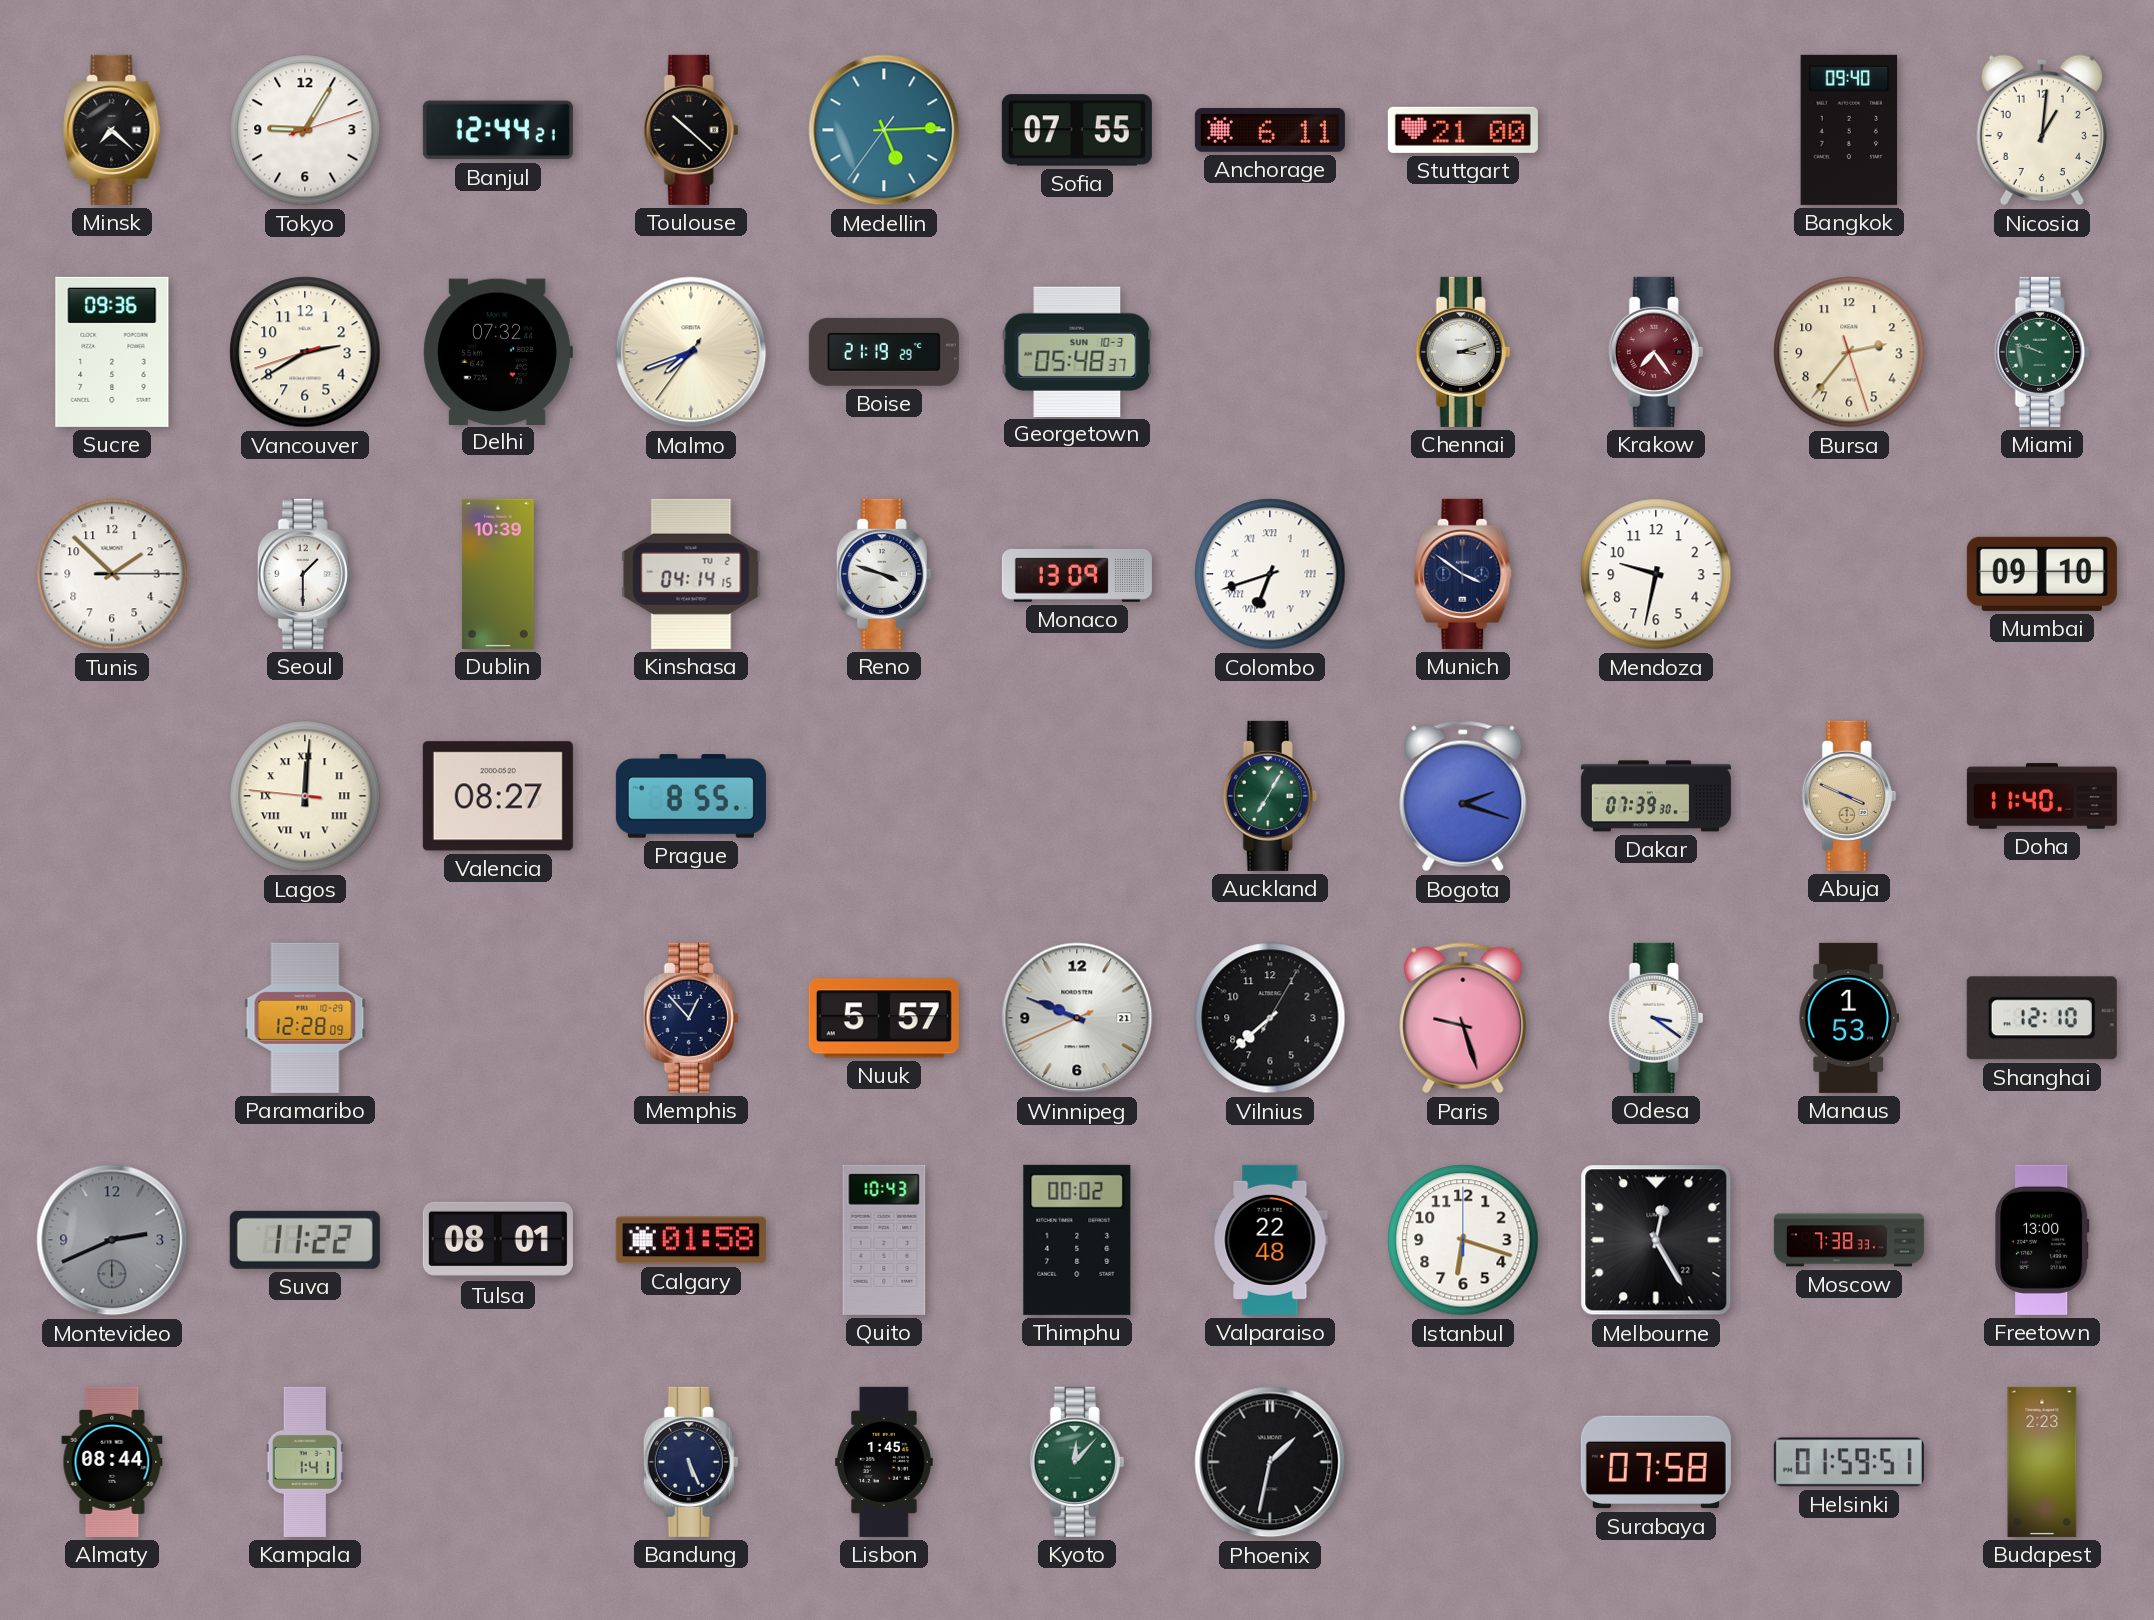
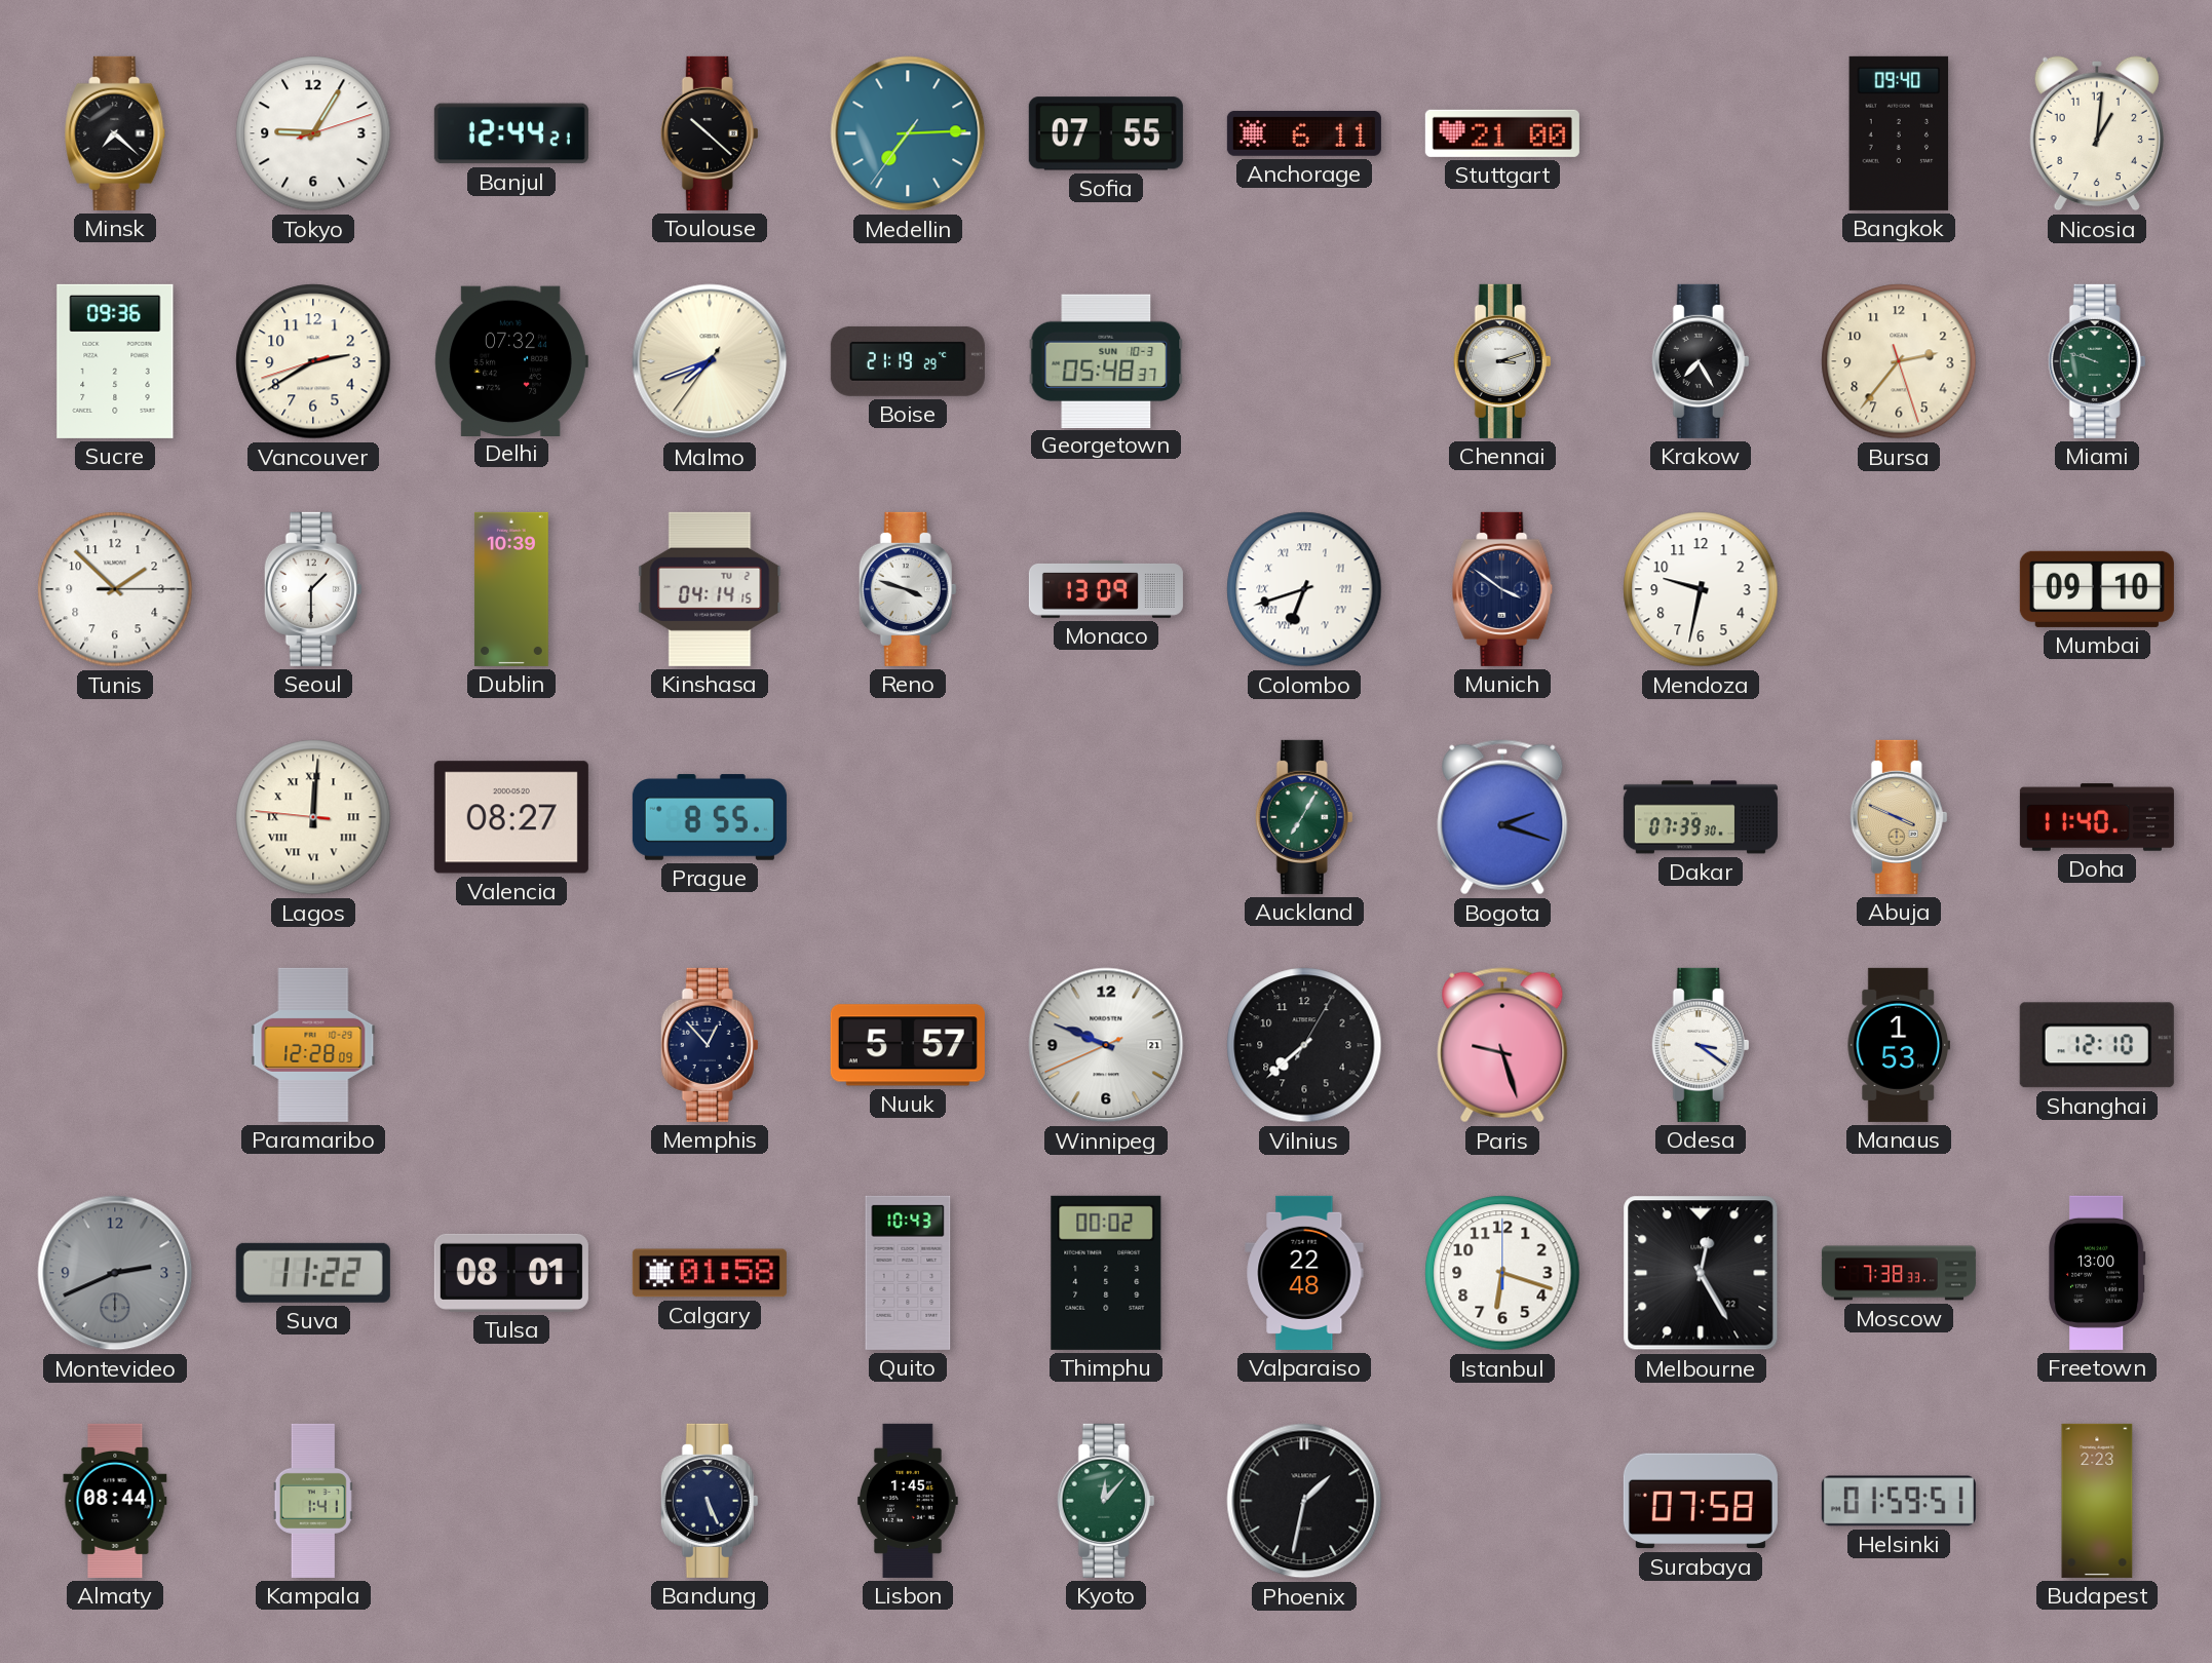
Medellin: 5:14 -> 7:14 (908, 133)
Krakow: 7:24 -> 7:25 (1701, 361)
Krakow dial: burgundy -> black (1701, 361)
